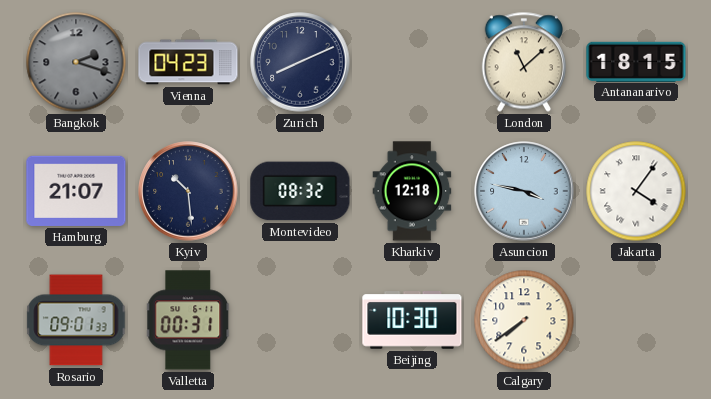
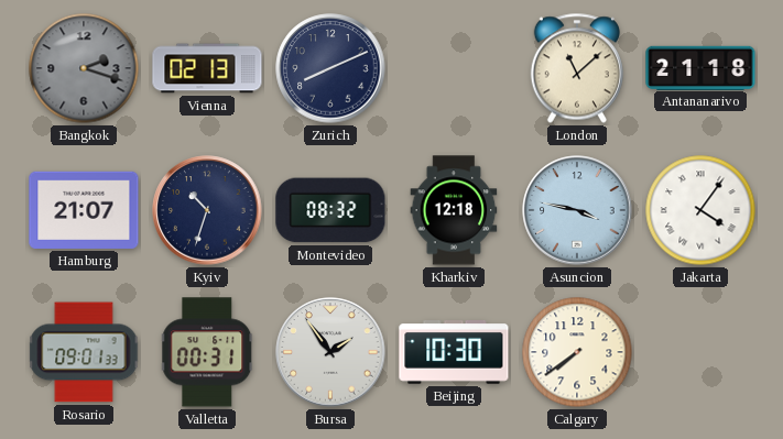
Vienna: 04:23 -> 02:13 (207, 68)
Antananarivo: 18:15 -> 21:18 (700, 67)
Kyiv: 10:29 -> 10:33 (207, 210)
Bursa: none -> 1:54 (330, 352)
